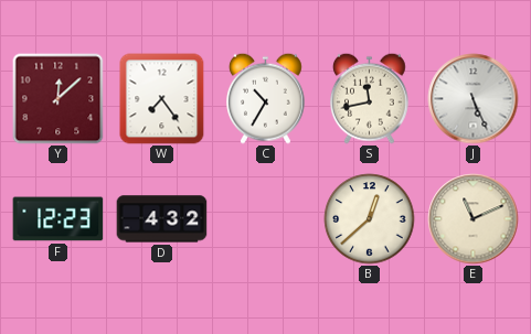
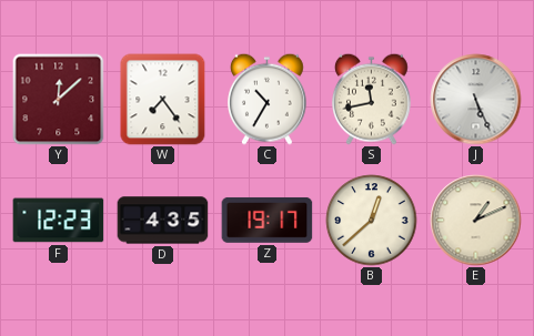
D: 4:32 -> 4:35 (163, 221)
Z: none -> 19:17 (268, 220)
E: 11:11 -> 1:11 (476, 221)
